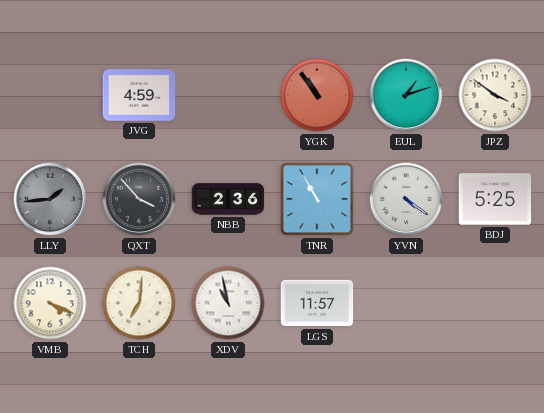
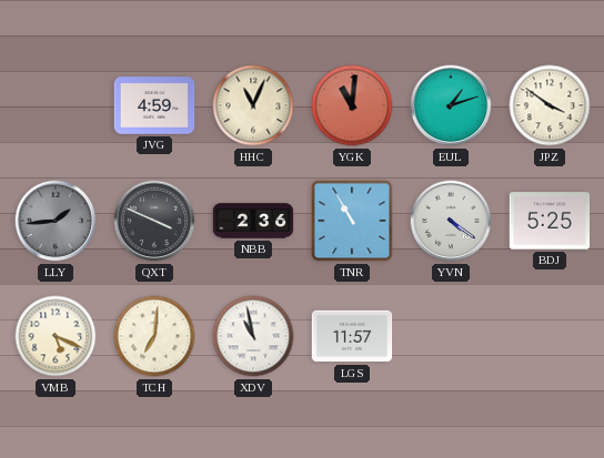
HHC: none -> 11:04 (253, 105)
YGK: 10:54 -> 11:01 (352, 105)
QXT: 3:53 -> 3:49 (154, 221)
VMB: 4:19 -> 5:19 (56, 336)
